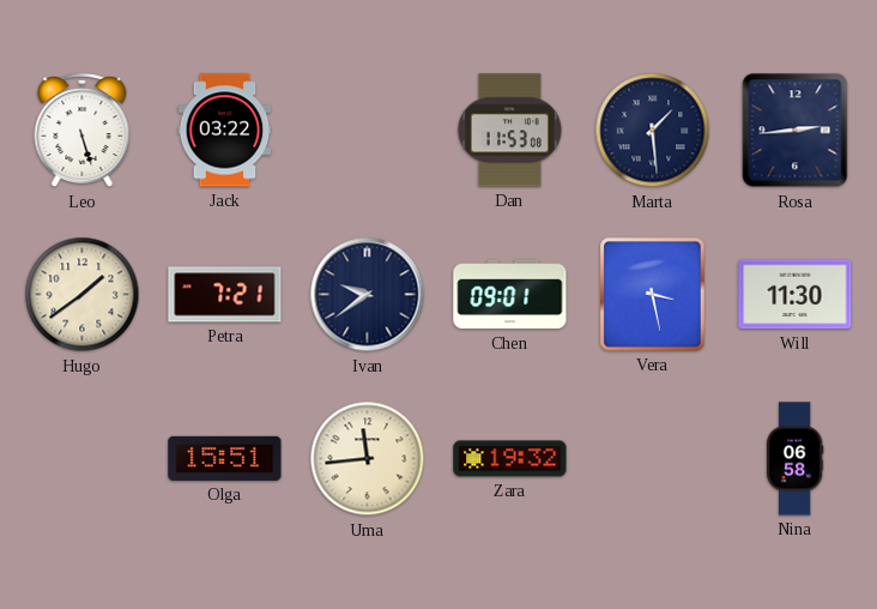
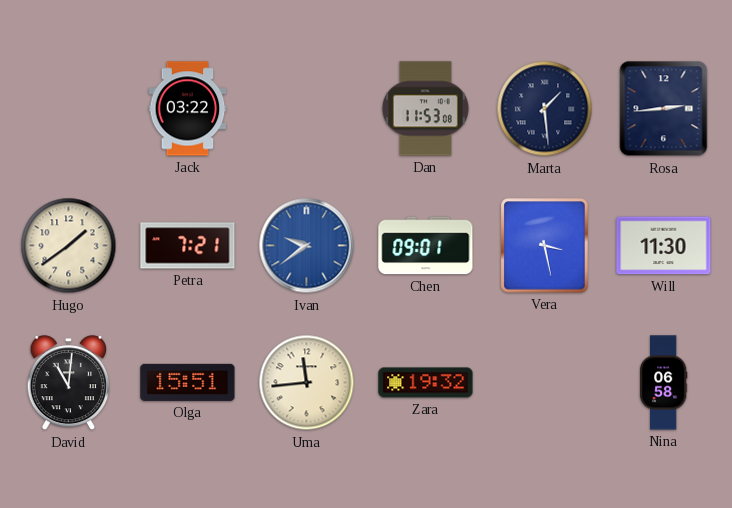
Leo: 5:27 -> none (83, 131)
Ivan dial: navy -> blue (307, 246)
David: none -> 11:01 (68, 384)
